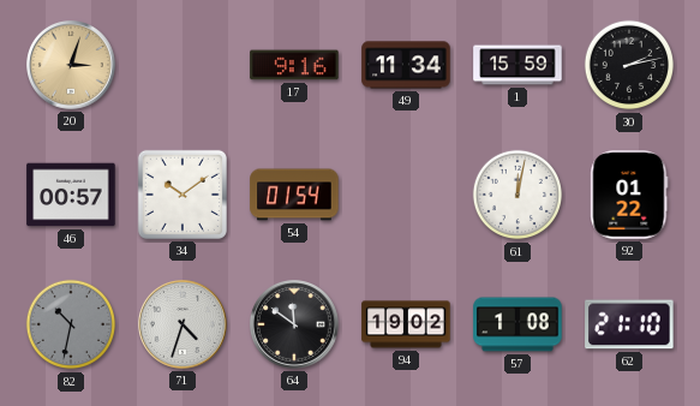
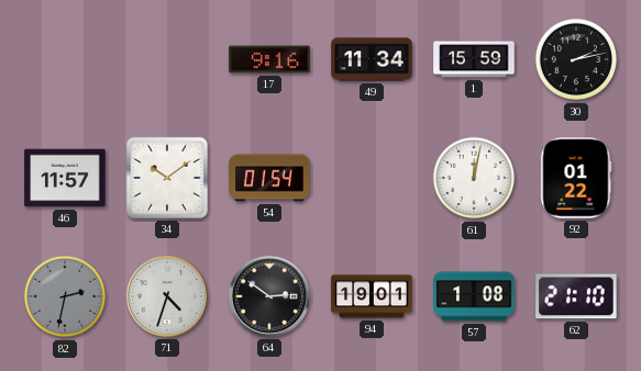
20: 3:03 -> none (72, 66)
46: 00:57 -> 11:57 (65, 178)
82: 10:32 -> 2:32 (65, 296)
64: 11:51 -> 2:51 (270, 297)
94: 19:02 -> 19:01 (372, 296)
